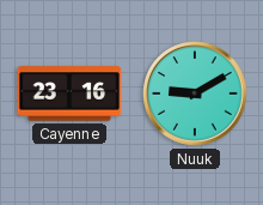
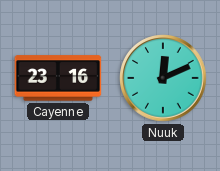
Nuuk: 9:10 -> 12:11 (163, 78)
